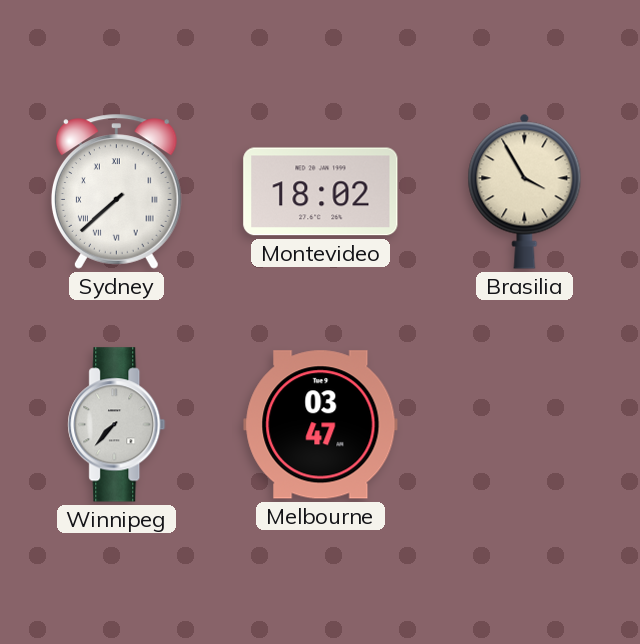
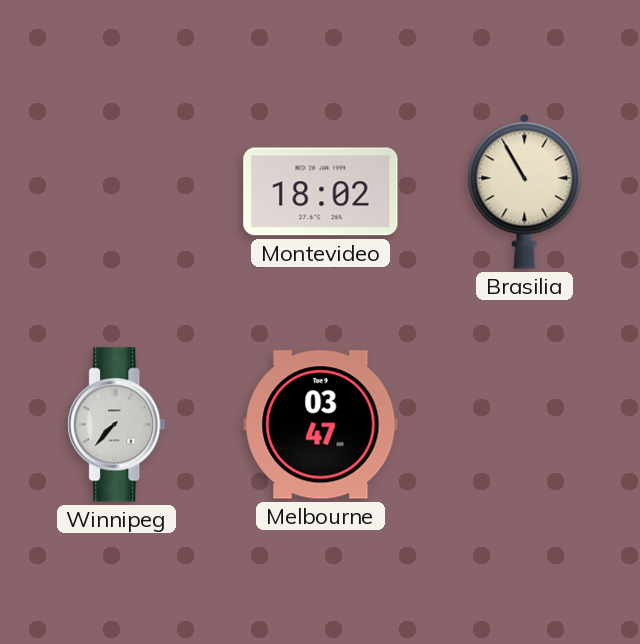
Sydney: 7:38 -> none (116, 192)
Brasilia: 3:55 -> 10:55 (525, 191)
